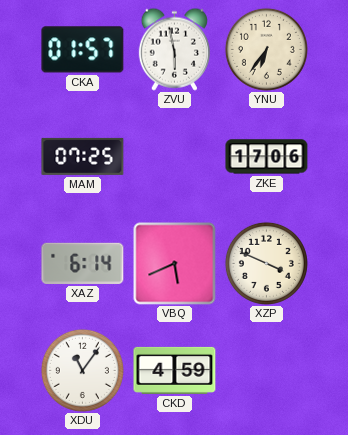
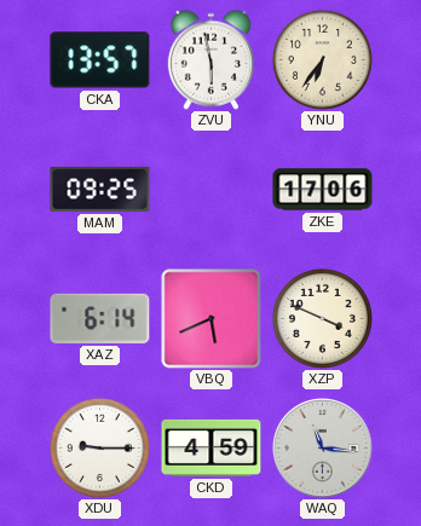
CKA: 01:57 -> 13:57 (100, 60)
MAM: 07:25 -> 09:25 (100, 189)
XDU: 11:06 -> 9:15 (99, 447)
WAQ: none -> 11:16 (322, 447)
